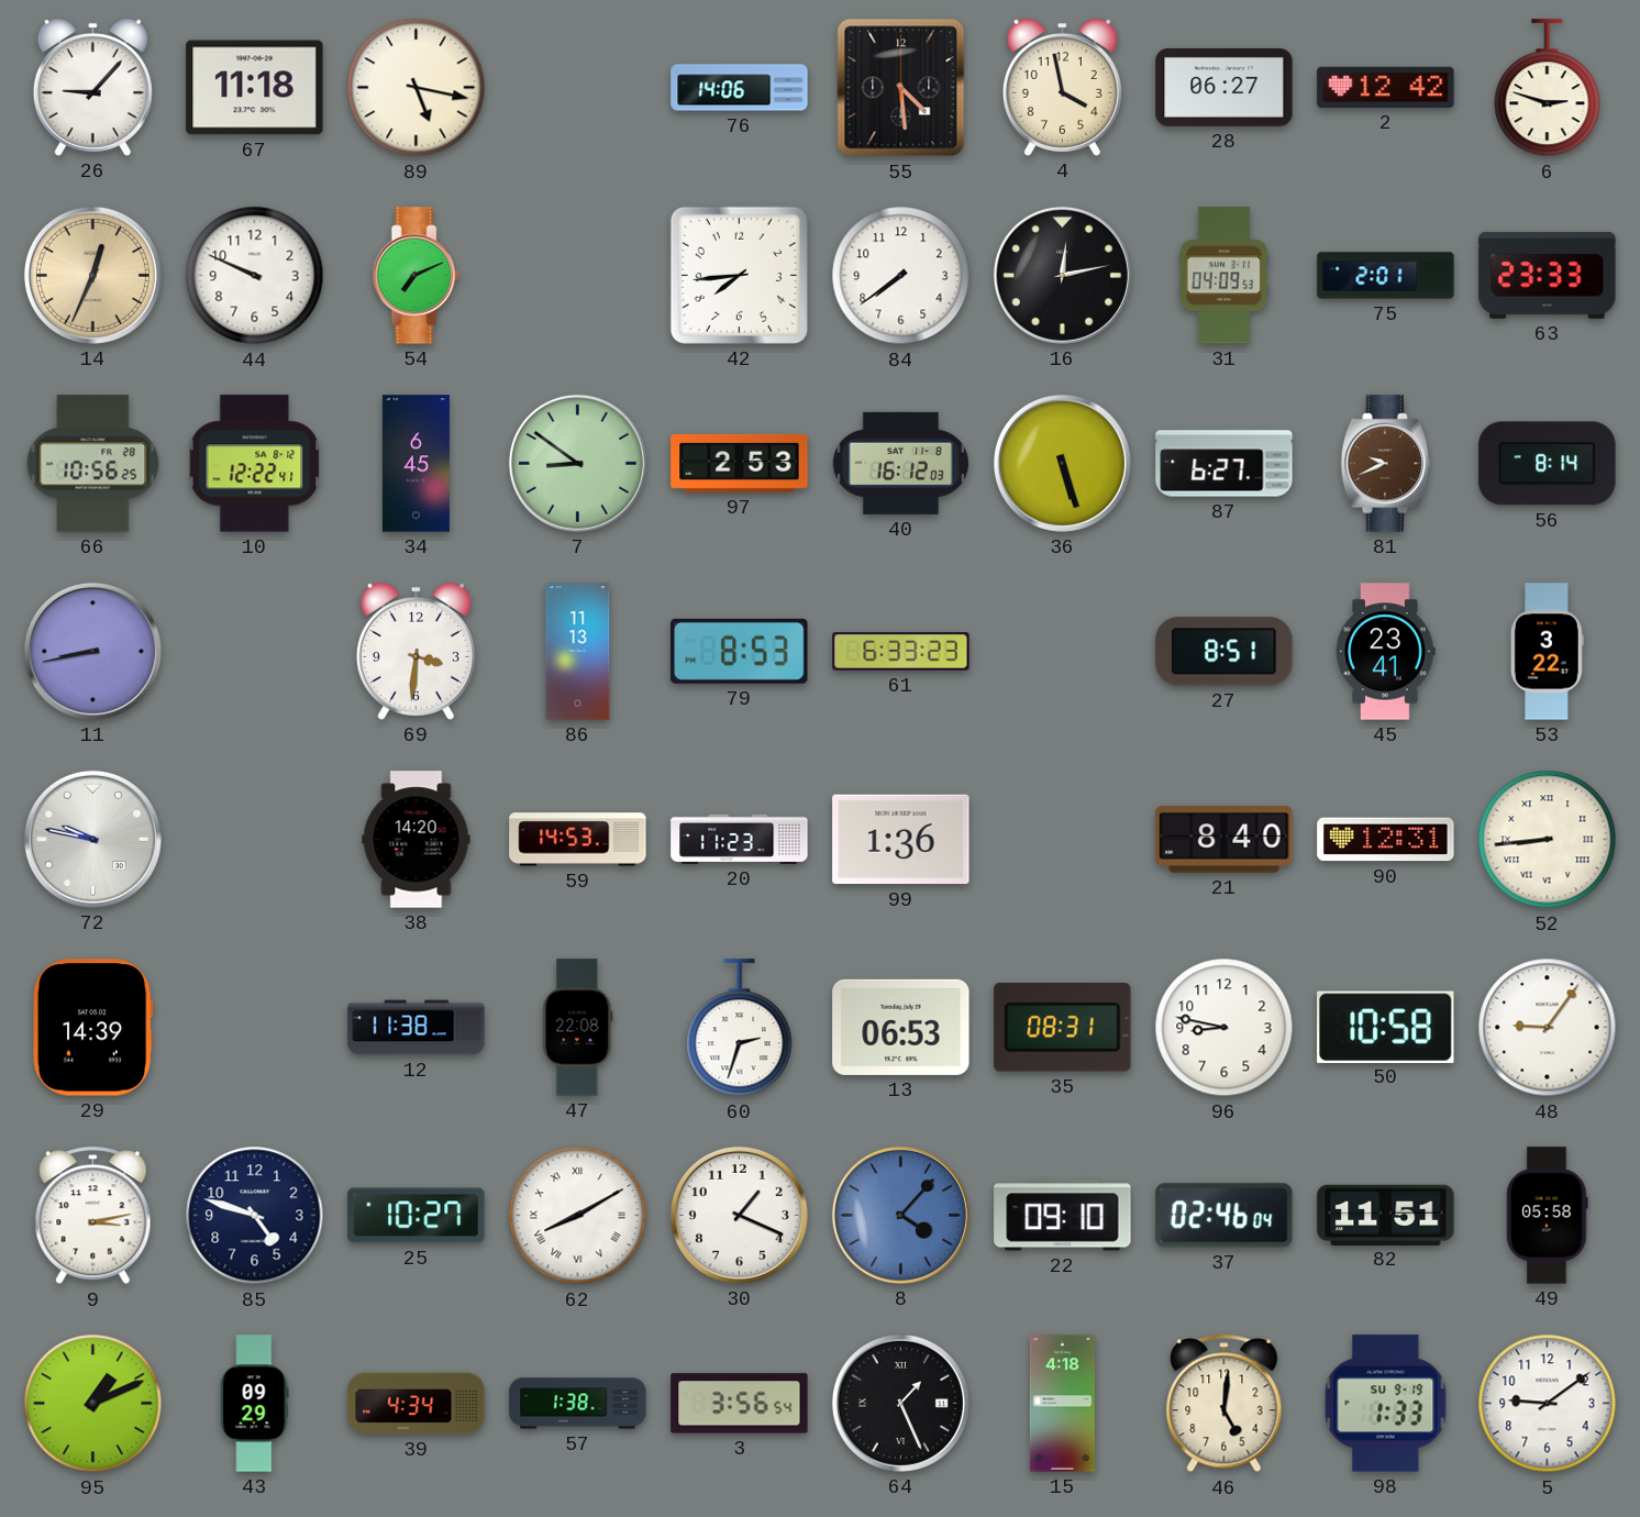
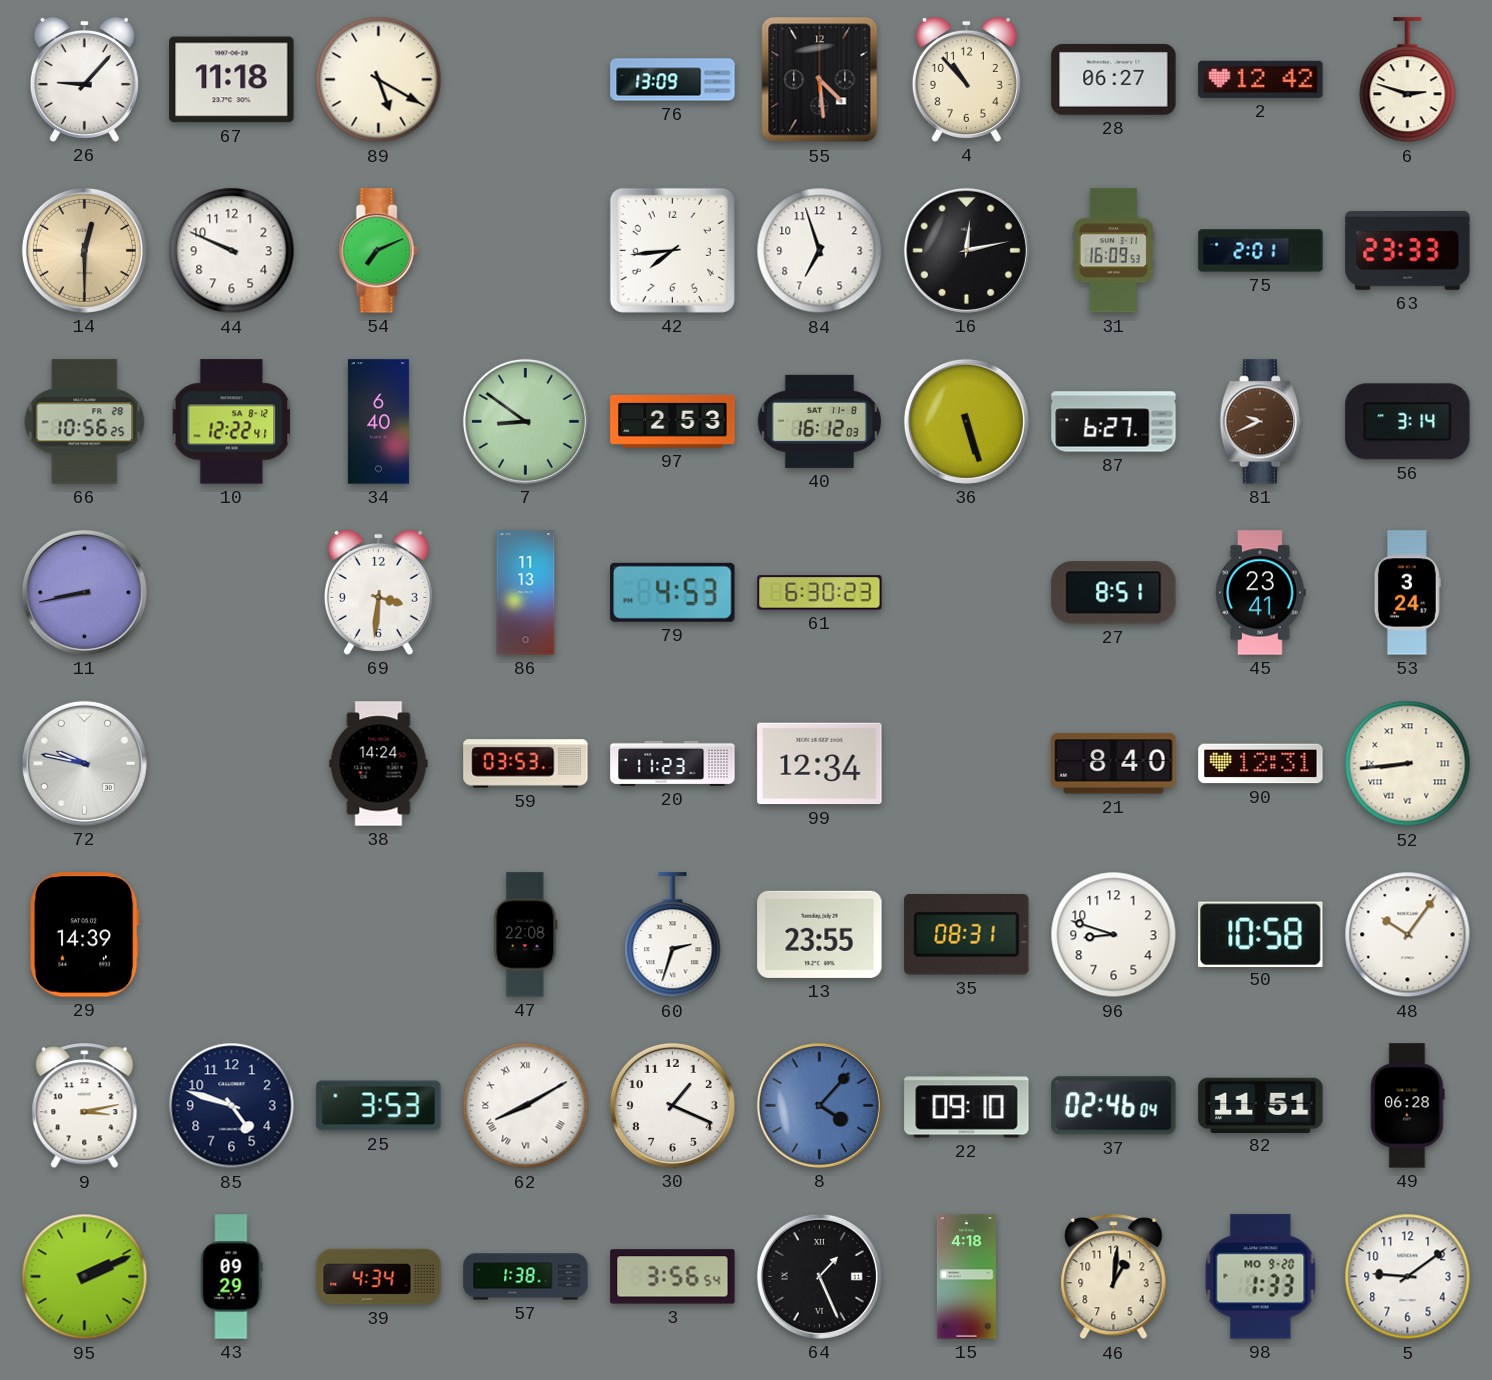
89: 5:17 -> 5:20 (379, 80)
76: 14:06 -> 13:09 (673, 80)
4: 3:58 -> 10:53 (966, 79)
14: 12:34 -> 12:30 (84, 250)
84: 7:39 -> 6:57 (820, 251)
31: 04:09 -> 16:09 (1113, 251)
34: 6:45 -> 6:40 (378, 422)
56: 8:14 -> 3:14 (1408, 422)
79: 8:53 -> 4:53 (673, 592)
61: 6:33 -> 6:30 (820, 593)
53: 3:22 -> 3:24 (1407, 593)
38: 14:20 -> 14:24 (379, 764)
59: 14:53 -> 03:53 (526, 764)
99: 1:36 -> 12:34 (820, 764)
12: 11:38 -> none (417, 1028)
13: 06:53 -> 23:55 (820, 934)
96: 8:47 -> 8:48 (1114, 935)
48: 9:06 -> 10:06 (1408, 935)
25: 10:27 -> 3:53 (379, 1106)
49: 05:58 -> 06:28 (1408, 1106)
95: 1:11 -> 2:11 (85, 1277)
46: 5:01 -> 1:01 (1114, 1277)
98 date: SU 9-19 -> MO 9-20 (1261, 1277)
